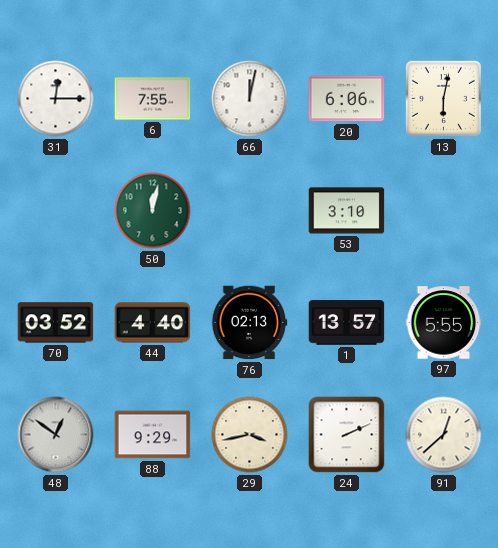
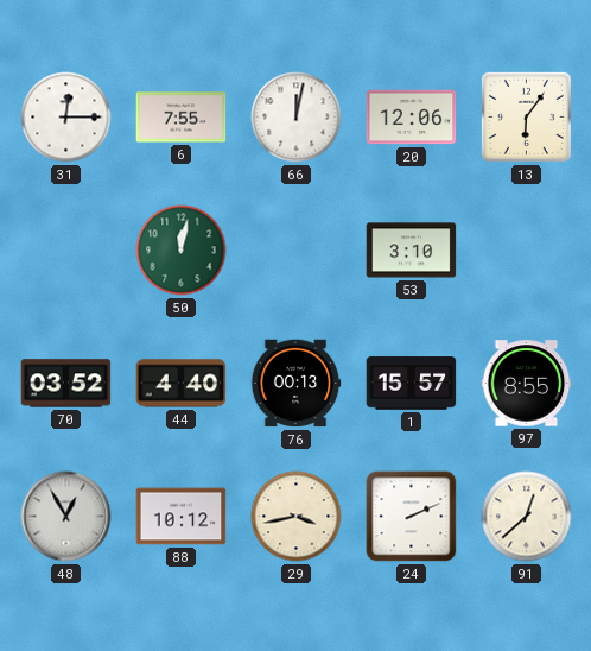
20: 6:06 -> 12:06 (412, 118)
13: 6:02 -> 6:06 (526, 116)
76: 02:13 -> 00:13 (295, 384)
1: 13:57 -> 15:57 (412, 384)
97: 5:55 -> 8:55 (527, 384)
48: 12:51 -> 12:55 (66, 517)
88: 9:29 -> 10:12 (182, 517)
